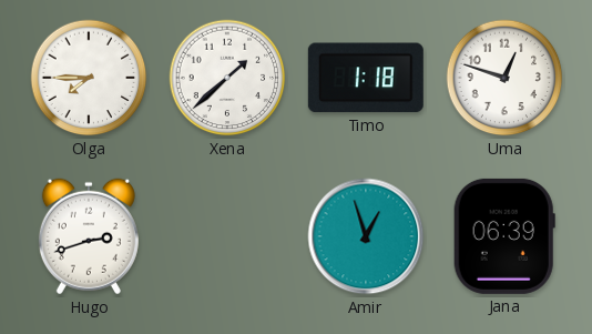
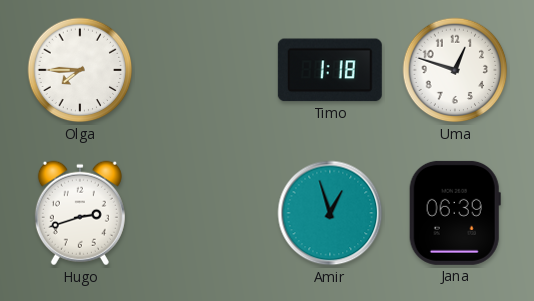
Xena: 1:38 -> none (227, 78)
